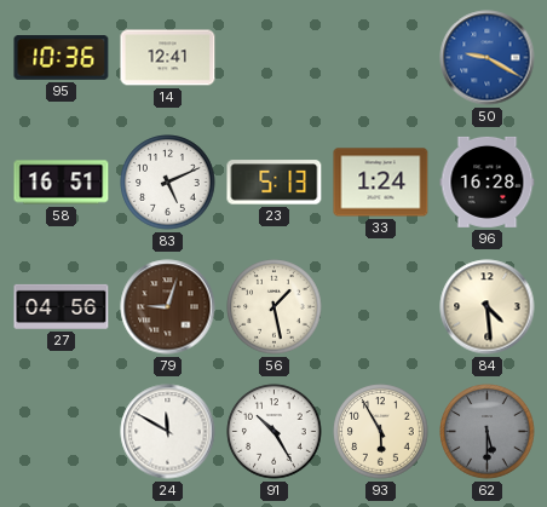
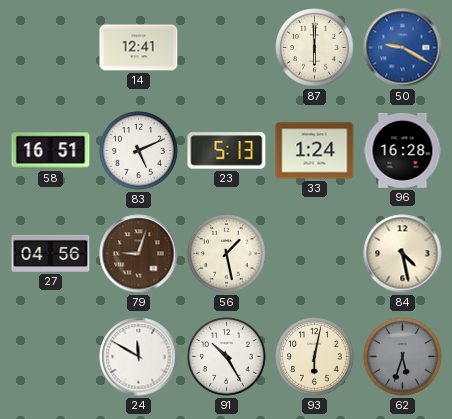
95: 10:36 -> none (62, 58)
87: none -> 6:00 (315, 48)
84: 4:29 -> 4:28 (403, 254)
93: 5:55 -> 6:02 (315, 357)
62: 5:30 -> 5:33 (403, 357)
